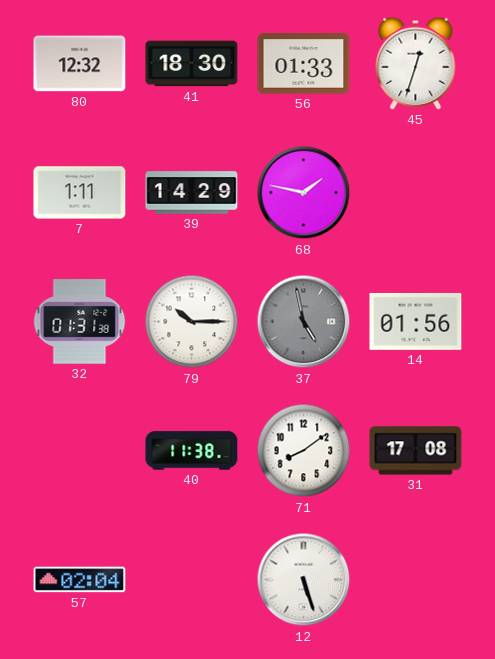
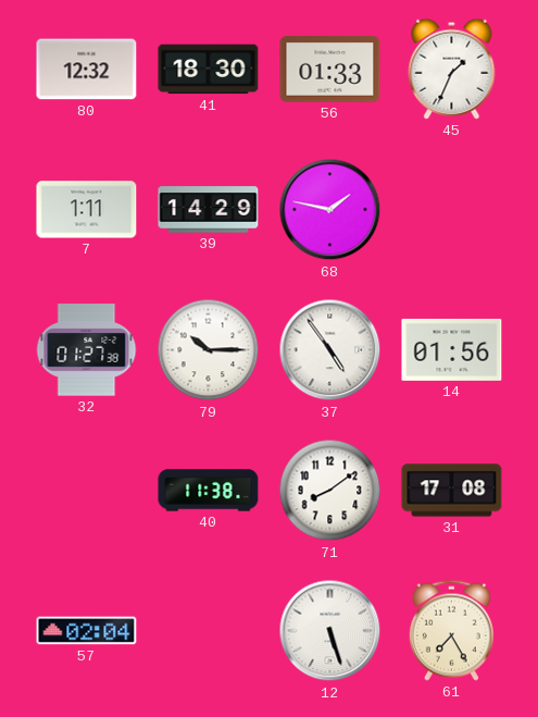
45: 12:33 -> 1:34 (452, 69)
32: 01:31 -> 01:27 (87, 350)
37: 4:58 -> 4:54 (330, 350)
37 dial: grey -> white (330, 350)
61: none -> 7:25 (451, 630)
